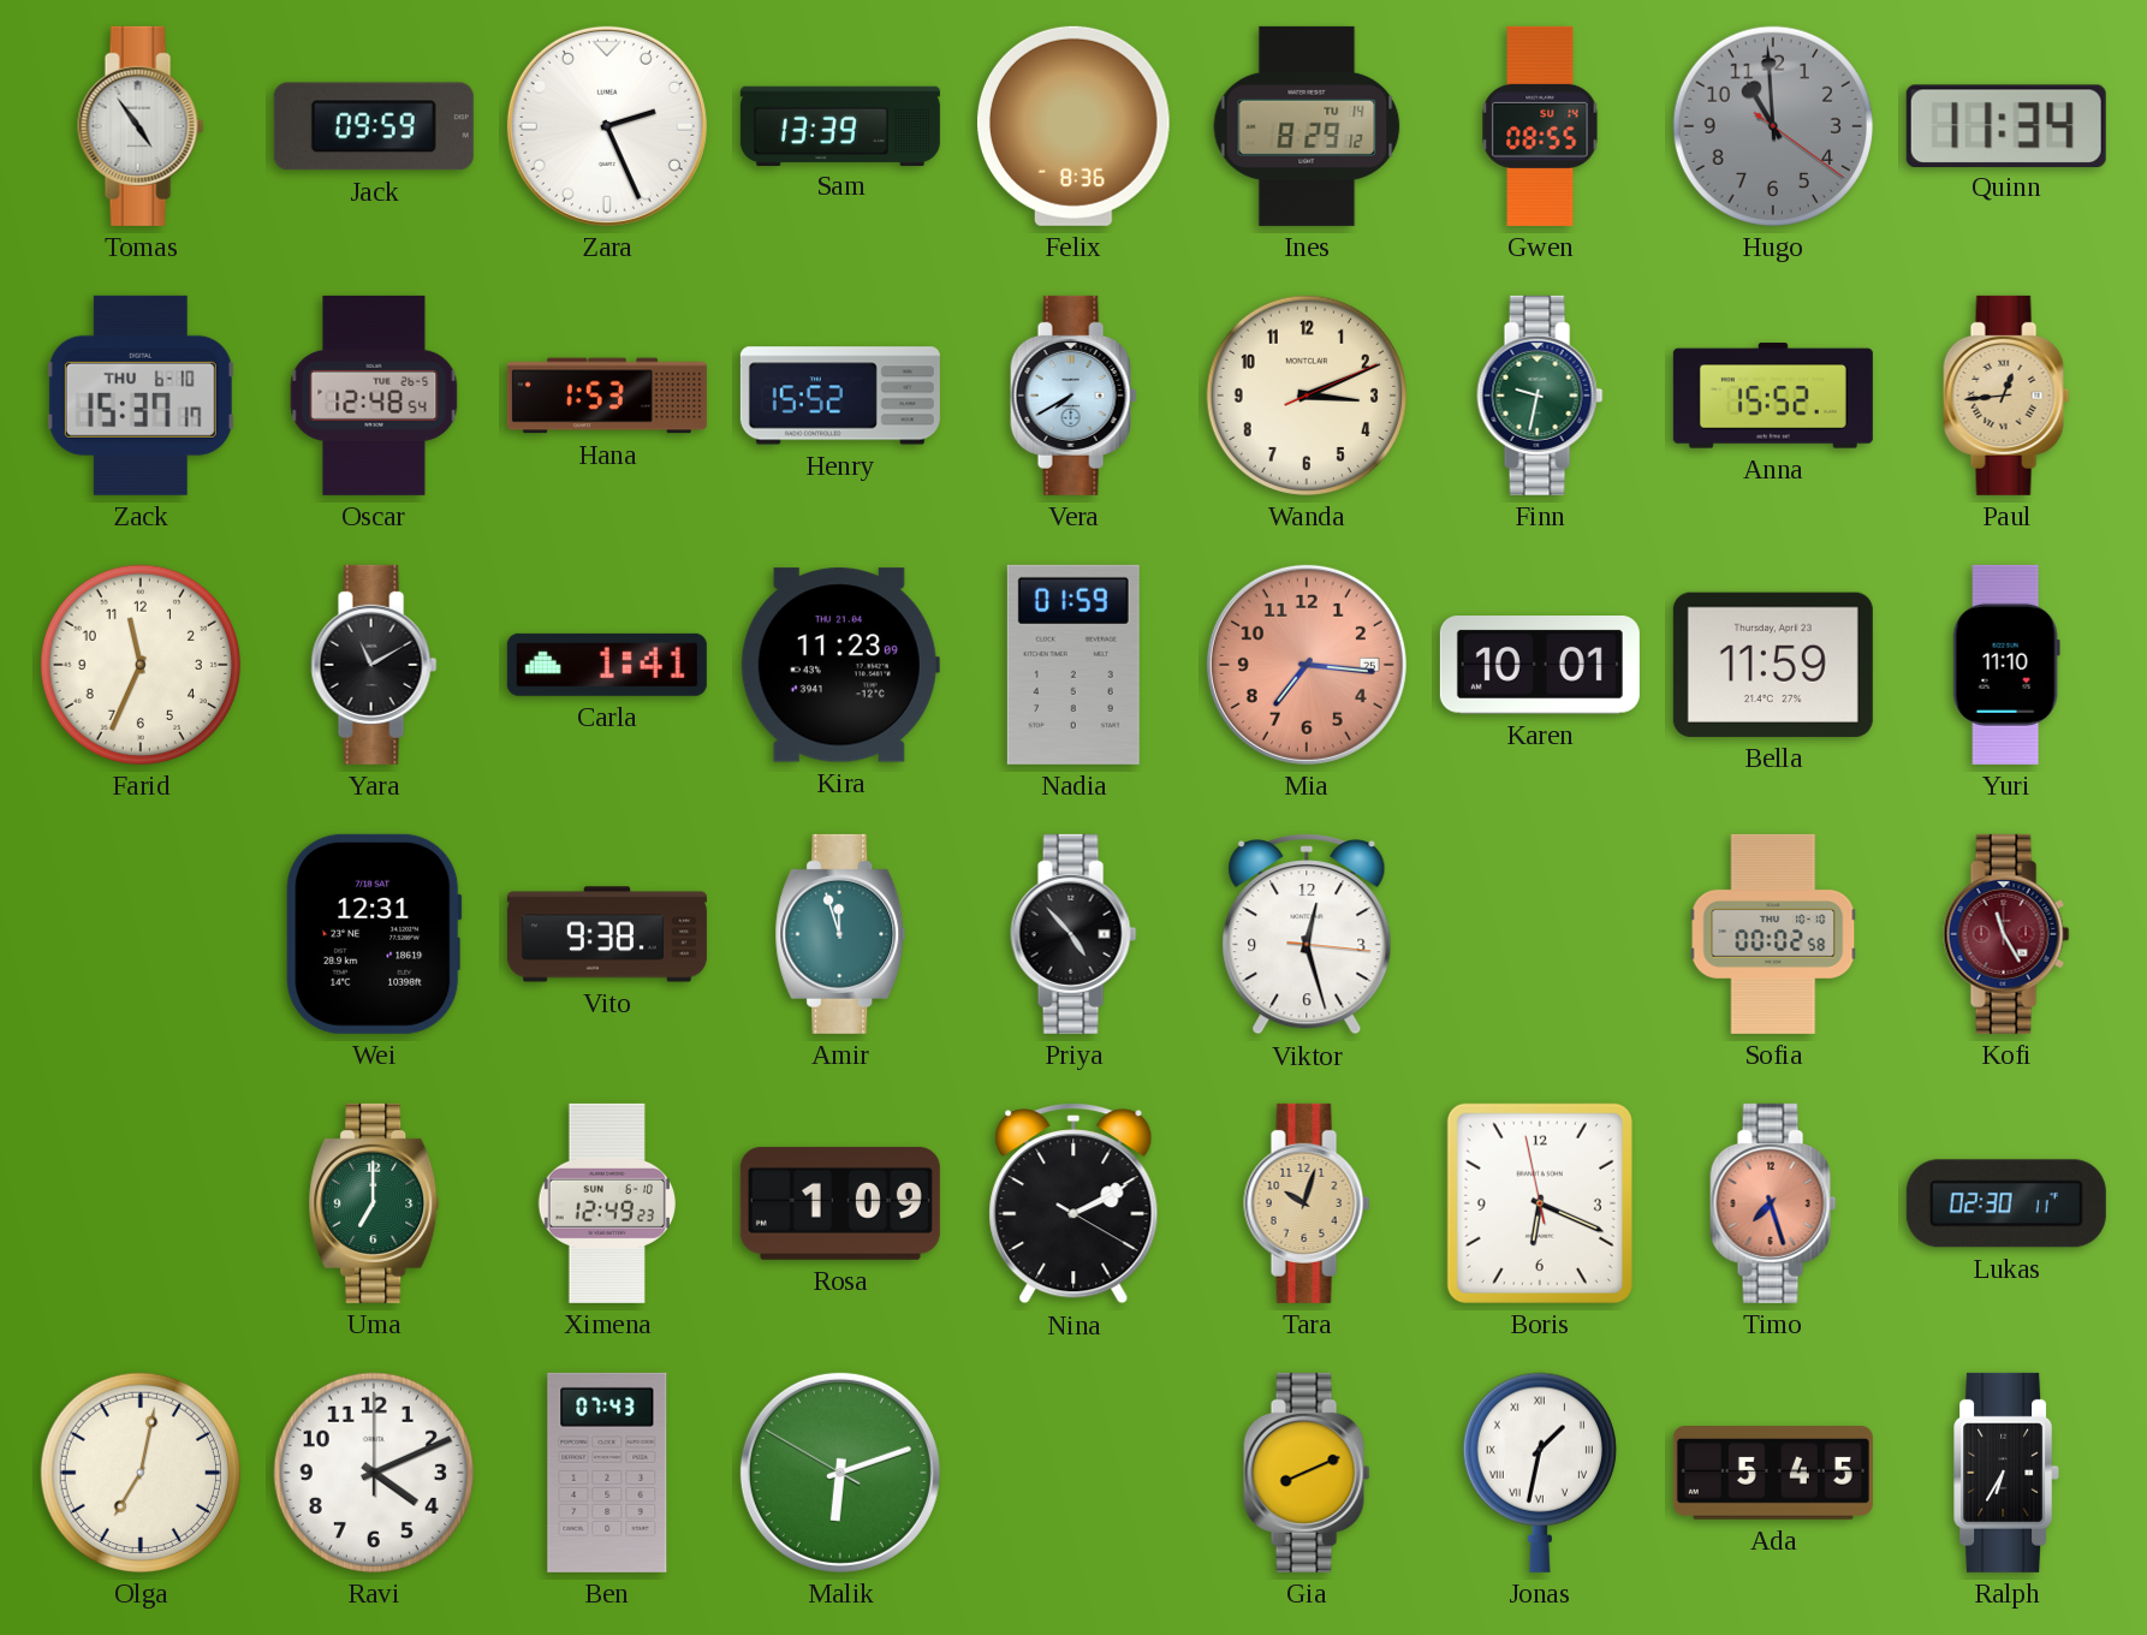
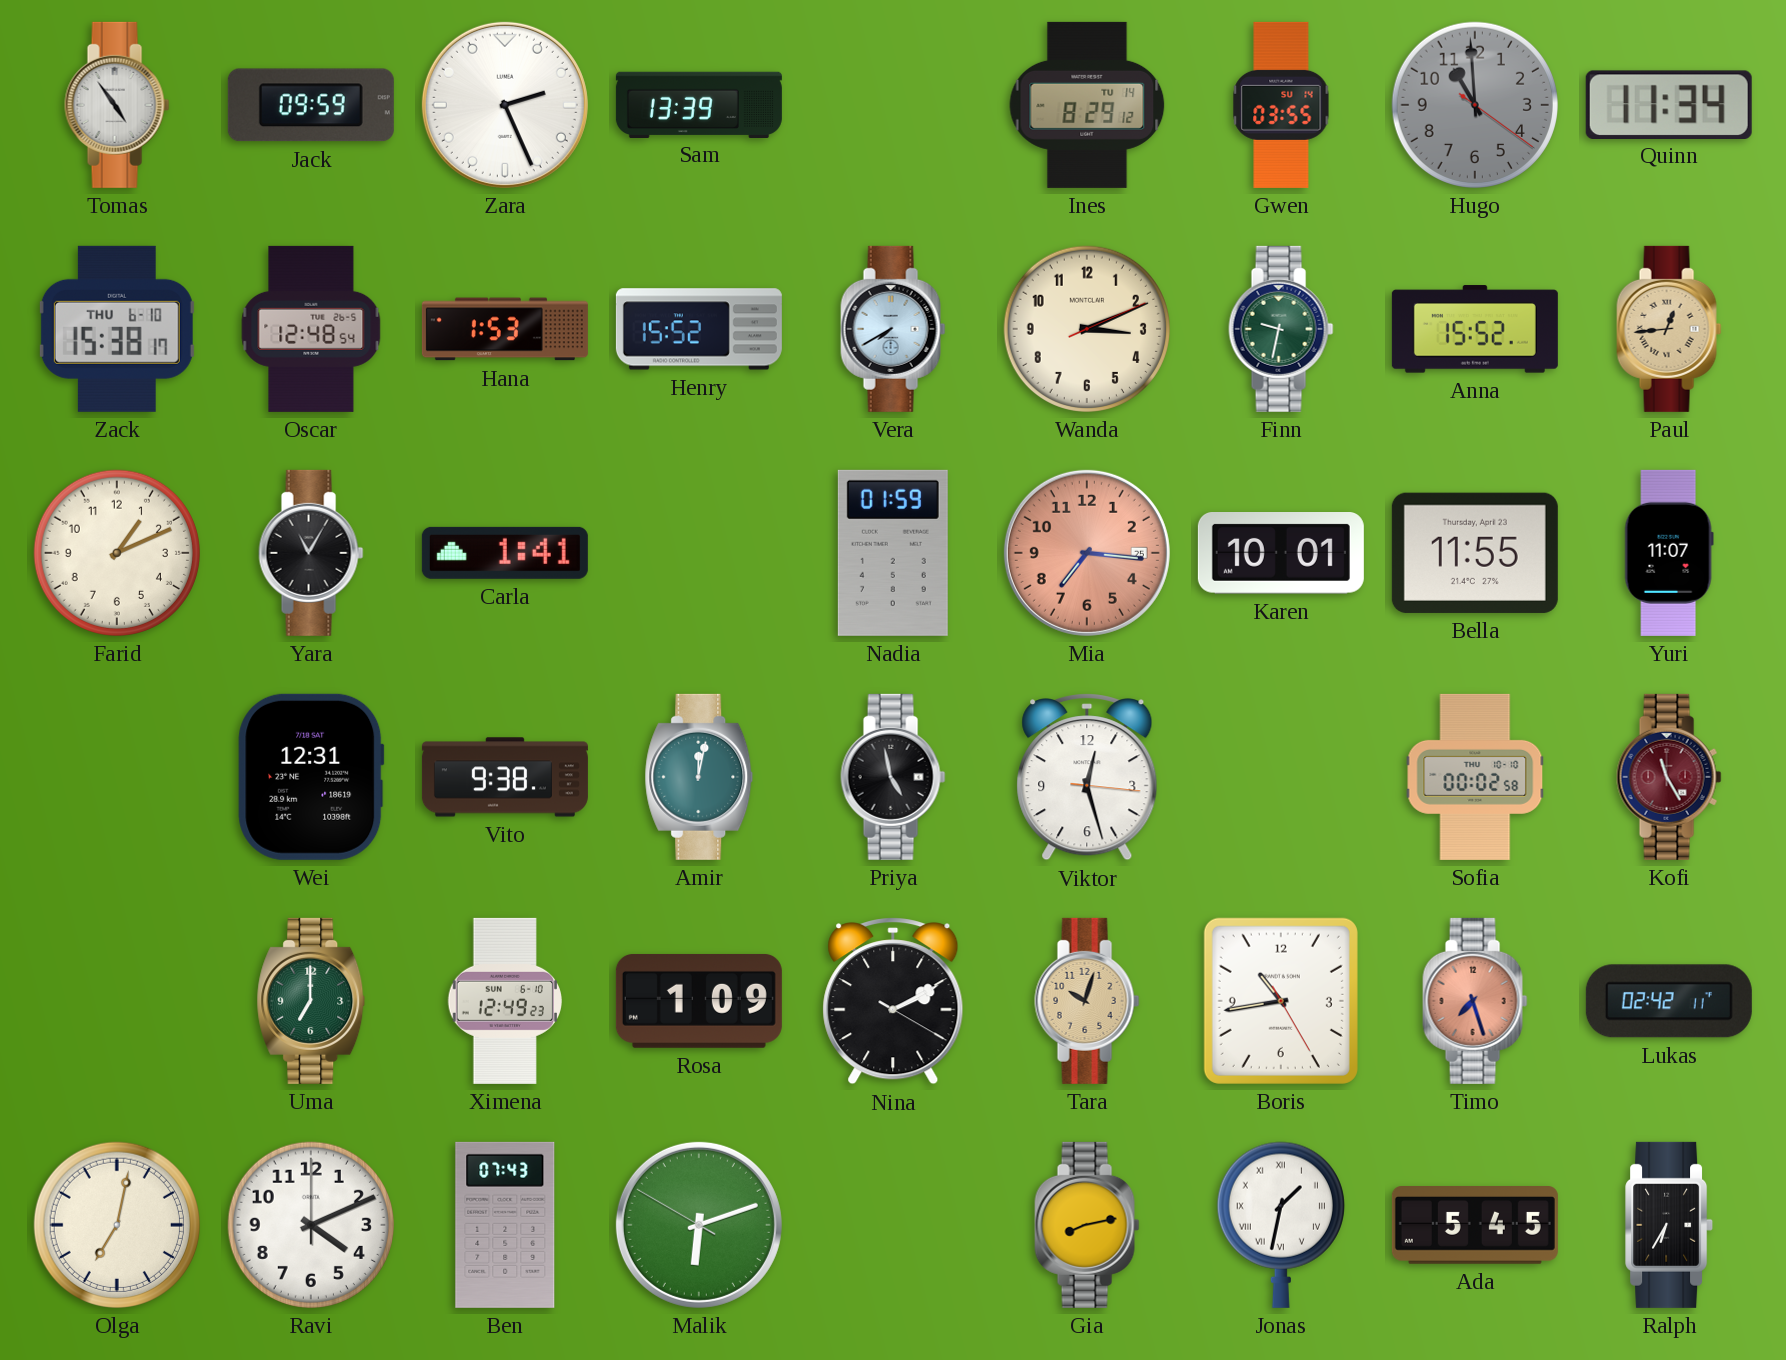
Felix: 8:36 -> none (1073, 126)
Gwen: 08:55 -> 03:55 (1281, 105)
Zack: 15:37 -> 15:38 (117, 329)
Farid: 11:34 -> 1:11 (117, 553)
Yara: 11:10 -> 11:05 (311, 553)
Kira: 11:23 -> none (840, 665)
Bella: 11:59 -> 11:55 (1475, 553)
Yuri: 11:10 -> 11:07 (1669, 553)
Amir: 11:57 -> 12:02 (699, 777)
Priya: 4:53 -> 4:58 (893, 777)
Boris: 6:18 -> 10:43 (1281, 1001)
Lukas: 02:30 -> 02:42 (1669, 1001)
Gia: 8:11 -> 8:13 (1087, 1225)
